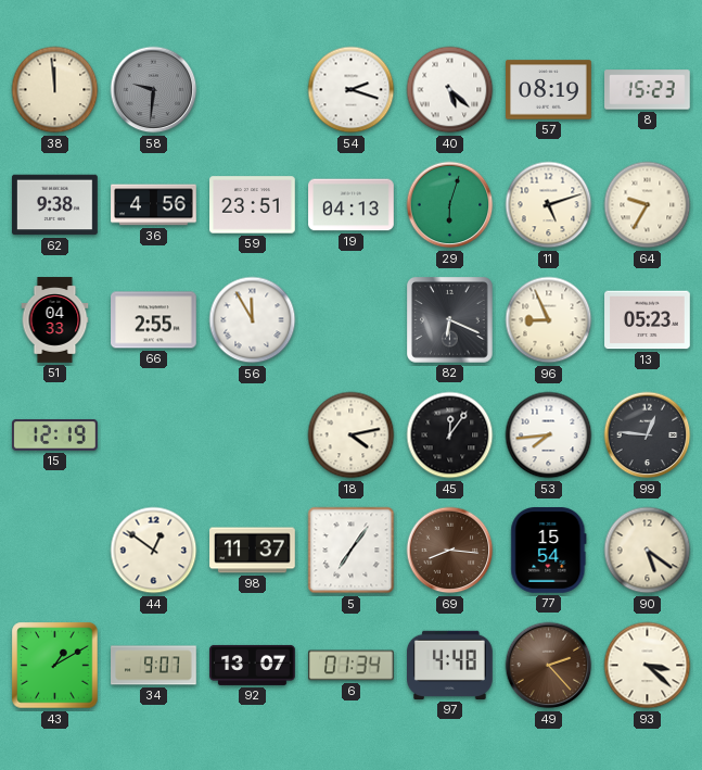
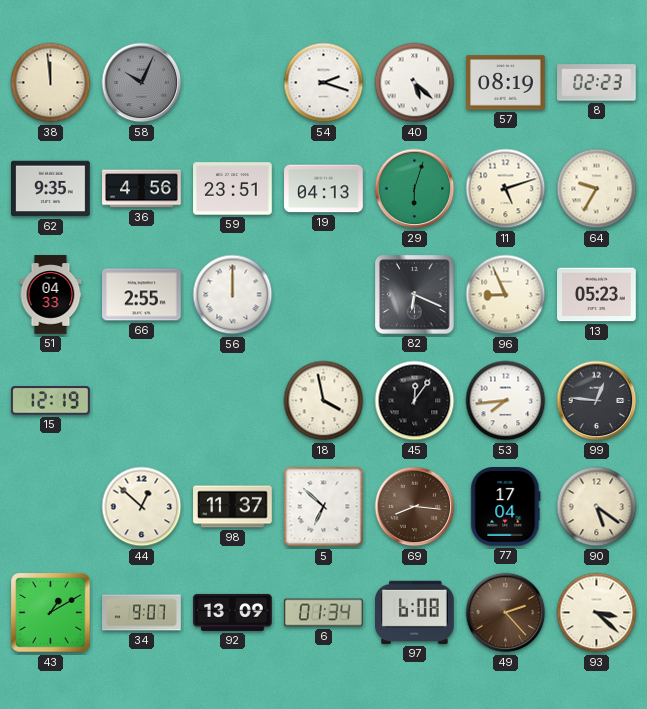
58: 9:31 -> 10:04 (142, 83)
8: 15:23 -> 02:23 (597, 83)
62: 9:38 -> 9:35 (51, 189)
56: 11:55 -> 12:00 (233, 295)
18: 4:13 -> 3:58 (324, 401)
44: 12:51 -> 12:52 (142, 507)
5: 7:06 -> 6:52 (324, 507)
77: 15:54 -> 17:04 (506, 507)
92: 13:07 -> 13:09 (233, 612)
97: 4:48 -> 6:08 (415, 612)
